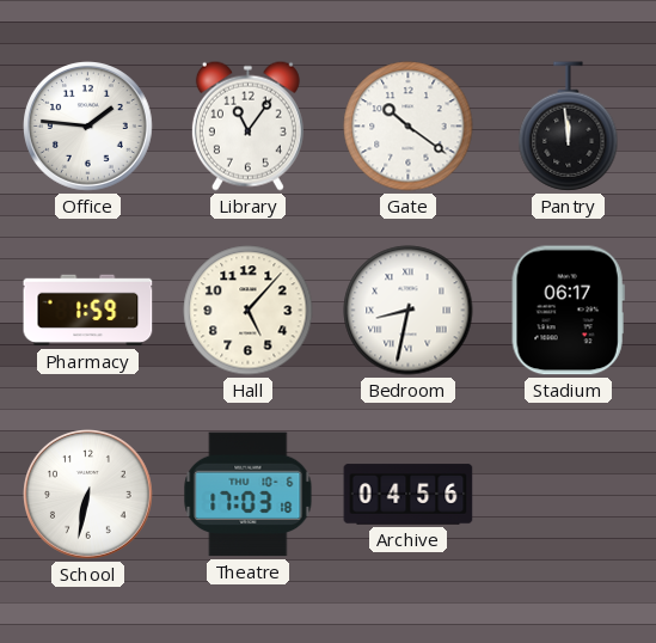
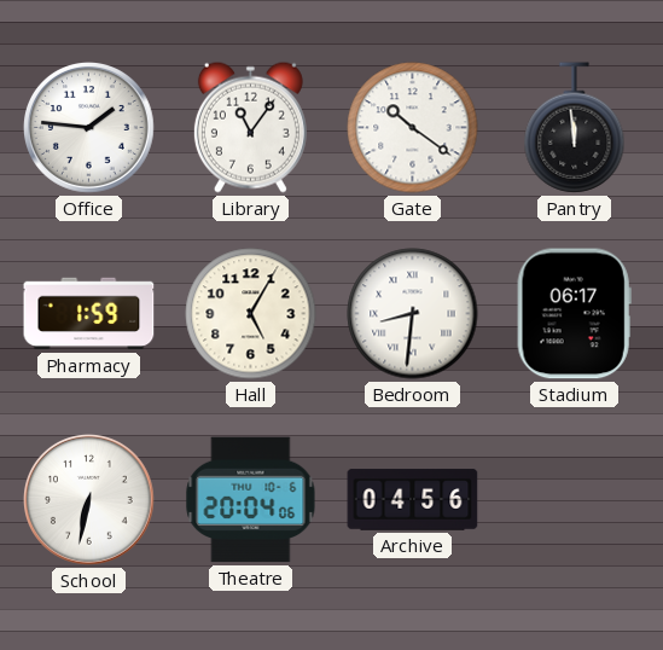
Hall: 5:07 -> 5:05 (251, 314)
Bedroom: 8:32 -> 8:31 (413, 314)
Theatre: 17:03 -> 20:04 (251, 500)
